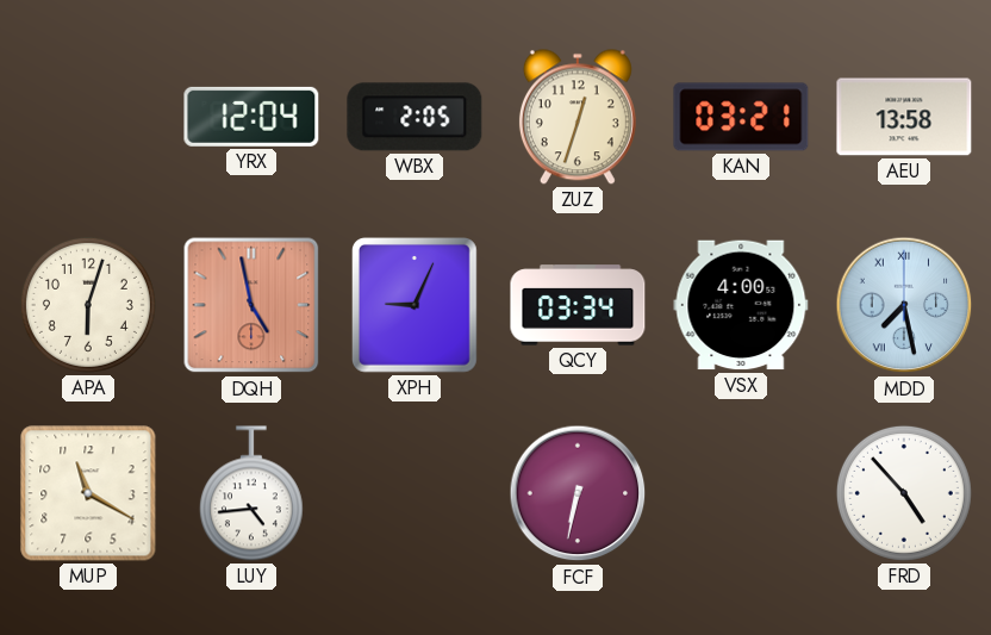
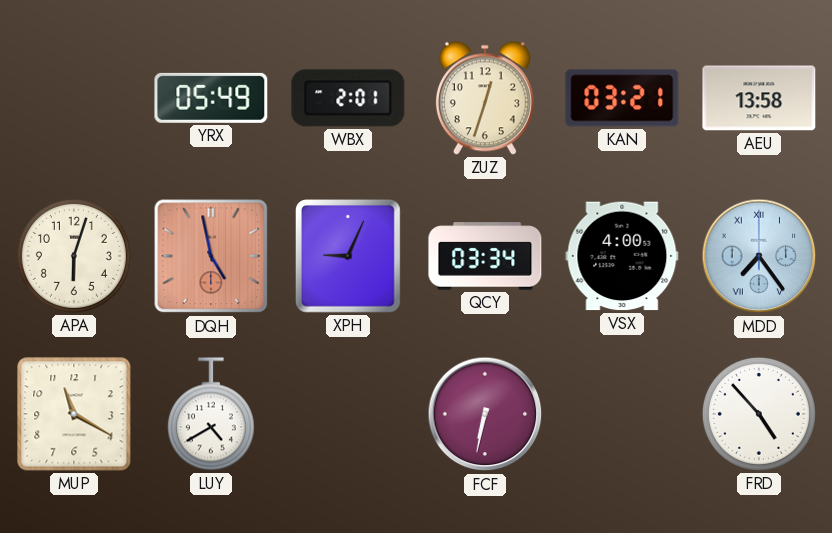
YRX: 12:04 -> 05:49 (211, 98)
WBX: 2:05 -> 2:01 (348, 98)
MDD: 7:28 -> 7:24 (759, 256)
LUY: 4:44 -> 4:40 (211, 414)
